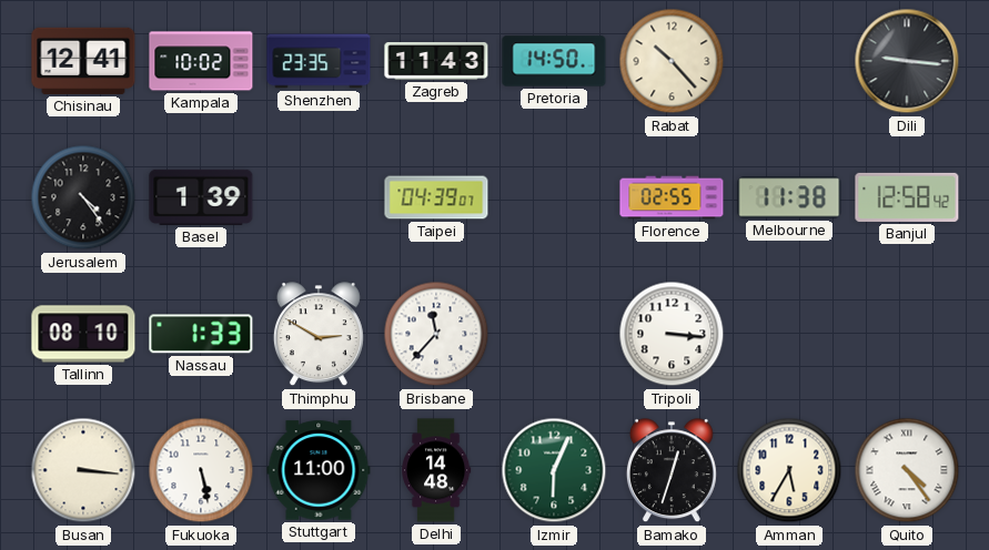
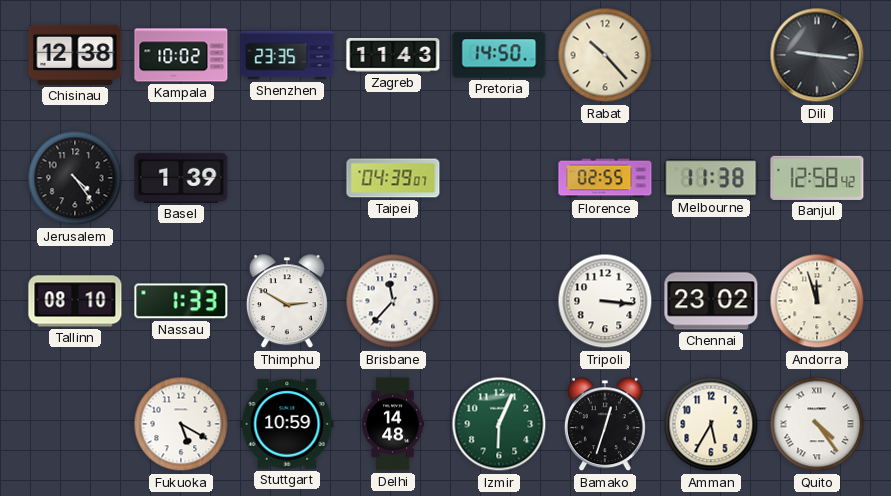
Chisinau: 12:41 -> 12:38 (75, 55)
Chennai: none -> 23:02 (711, 301)
Andorra: none -> 11:57 (817, 301)
Busan: 3:16 -> none (83, 470)
Fukuoka: 5:28 -> 5:20 (181, 424)
Stuttgart: 11:00 -> 10:59 (287, 424)
